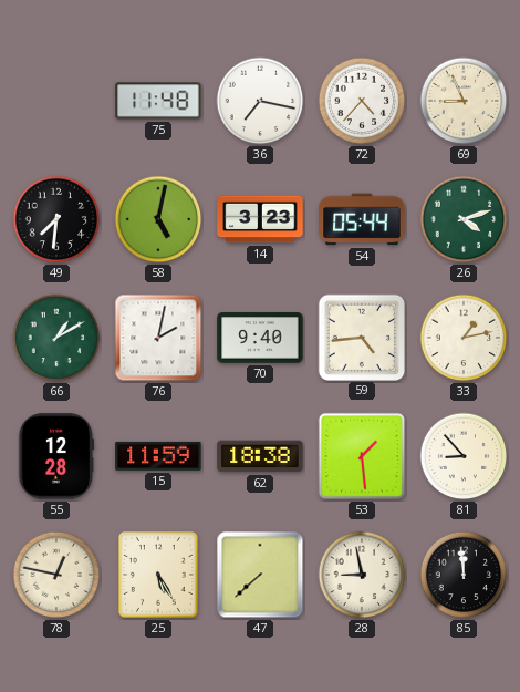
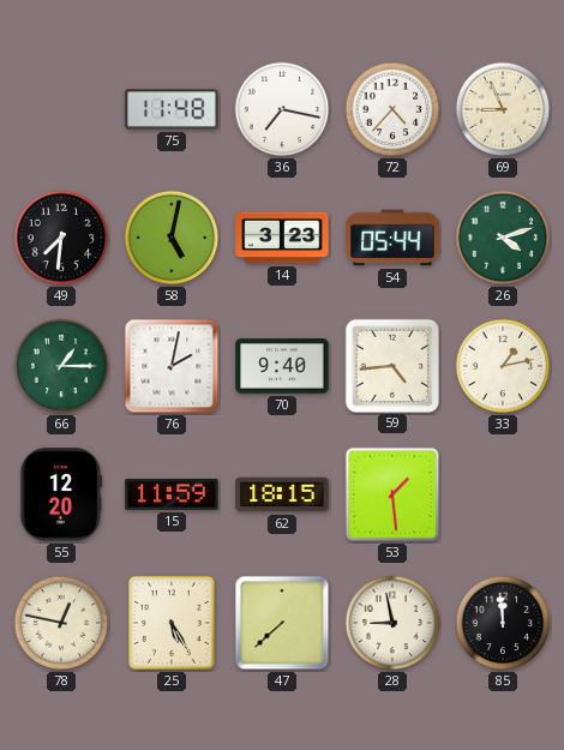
66: 1:10 -> 1:15 (61, 366)
55: 12:28 -> 12:20 (61, 494)
62: 18:38 -> 18:15 (282, 494)
81: 8:53 -> none (464, 456)
